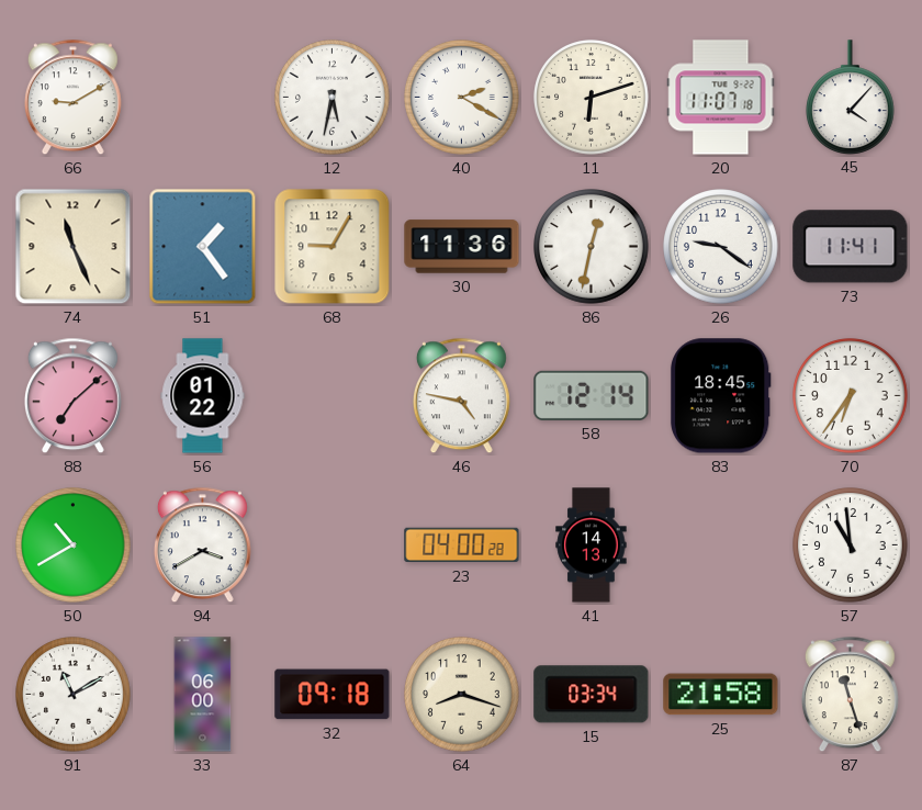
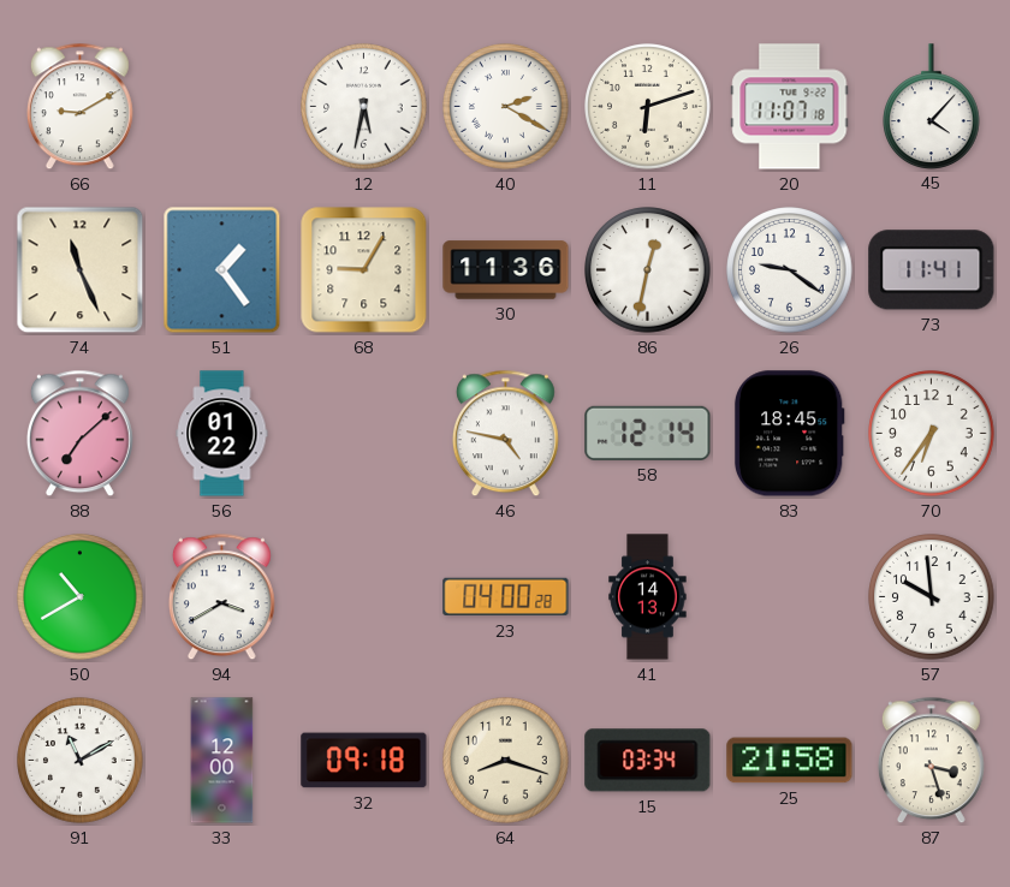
57: 10:59 -> 9:59 (932, 597)
33: 06:00 -> 12:00 (222, 761)
87: 11:27 -> 3:27 (931, 761)
